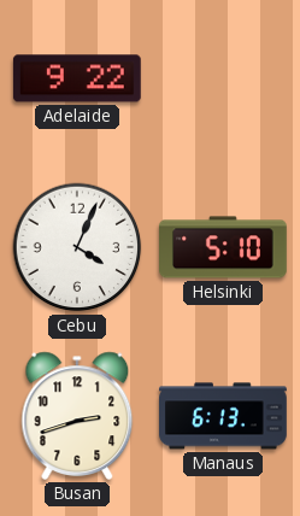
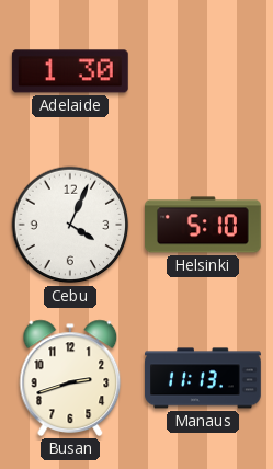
Adelaide: 9:22 -> 1:30 (70, 71)
Manaus: 6:13 -> 11:13 (204, 378)
